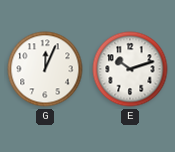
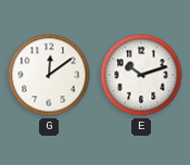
G: 12:04 -> 12:09 (49, 75)
